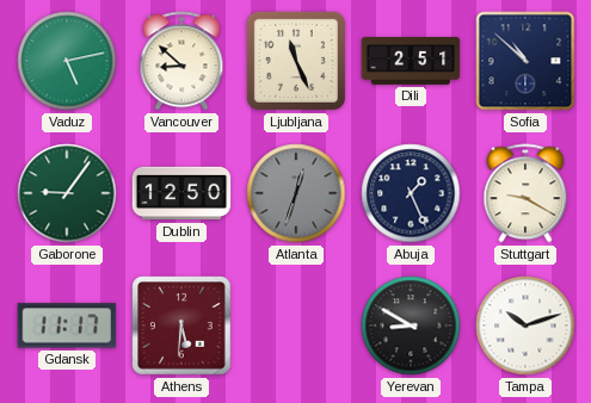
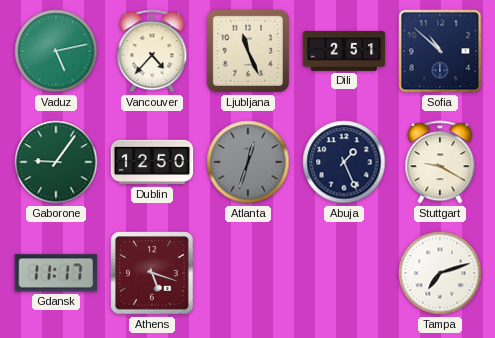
Vancouver: 8:52 -> 4:37 (152, 51)
Athens: 5:31 -> 5:18 (152, 273)
Yerevan: 8:50 -> none (411, 325)
Tampa: 10:12 -> 7:12 (440, 273)
